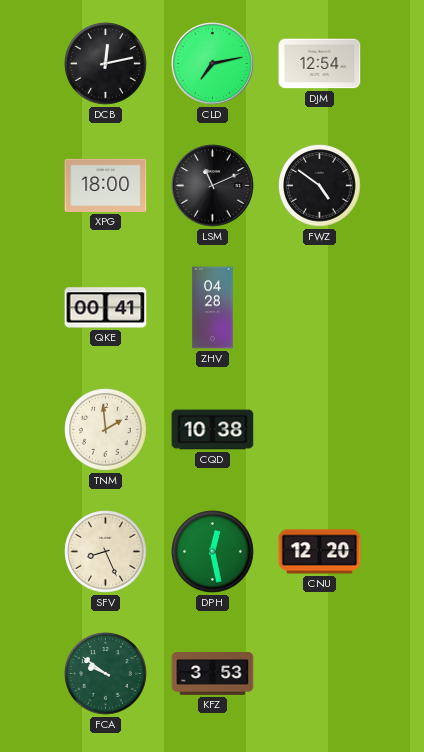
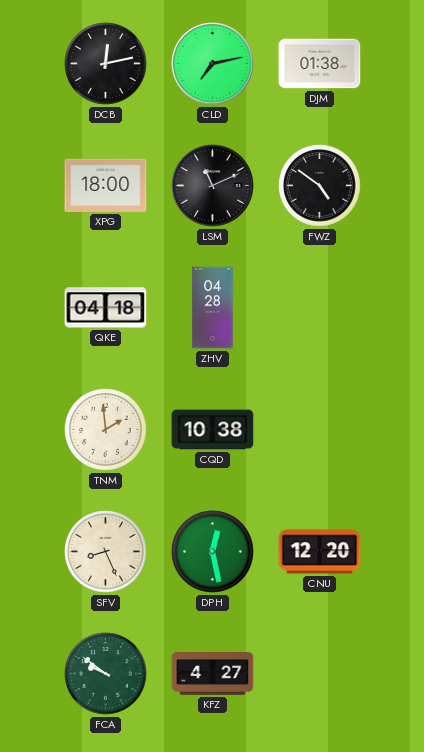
DJM: 12:54 -> 01:38 (320, 64)
QKE: 00:41 -> 04:18 (106, 308)
KFZ: 3:53 -> 4:27 (213, 674)
